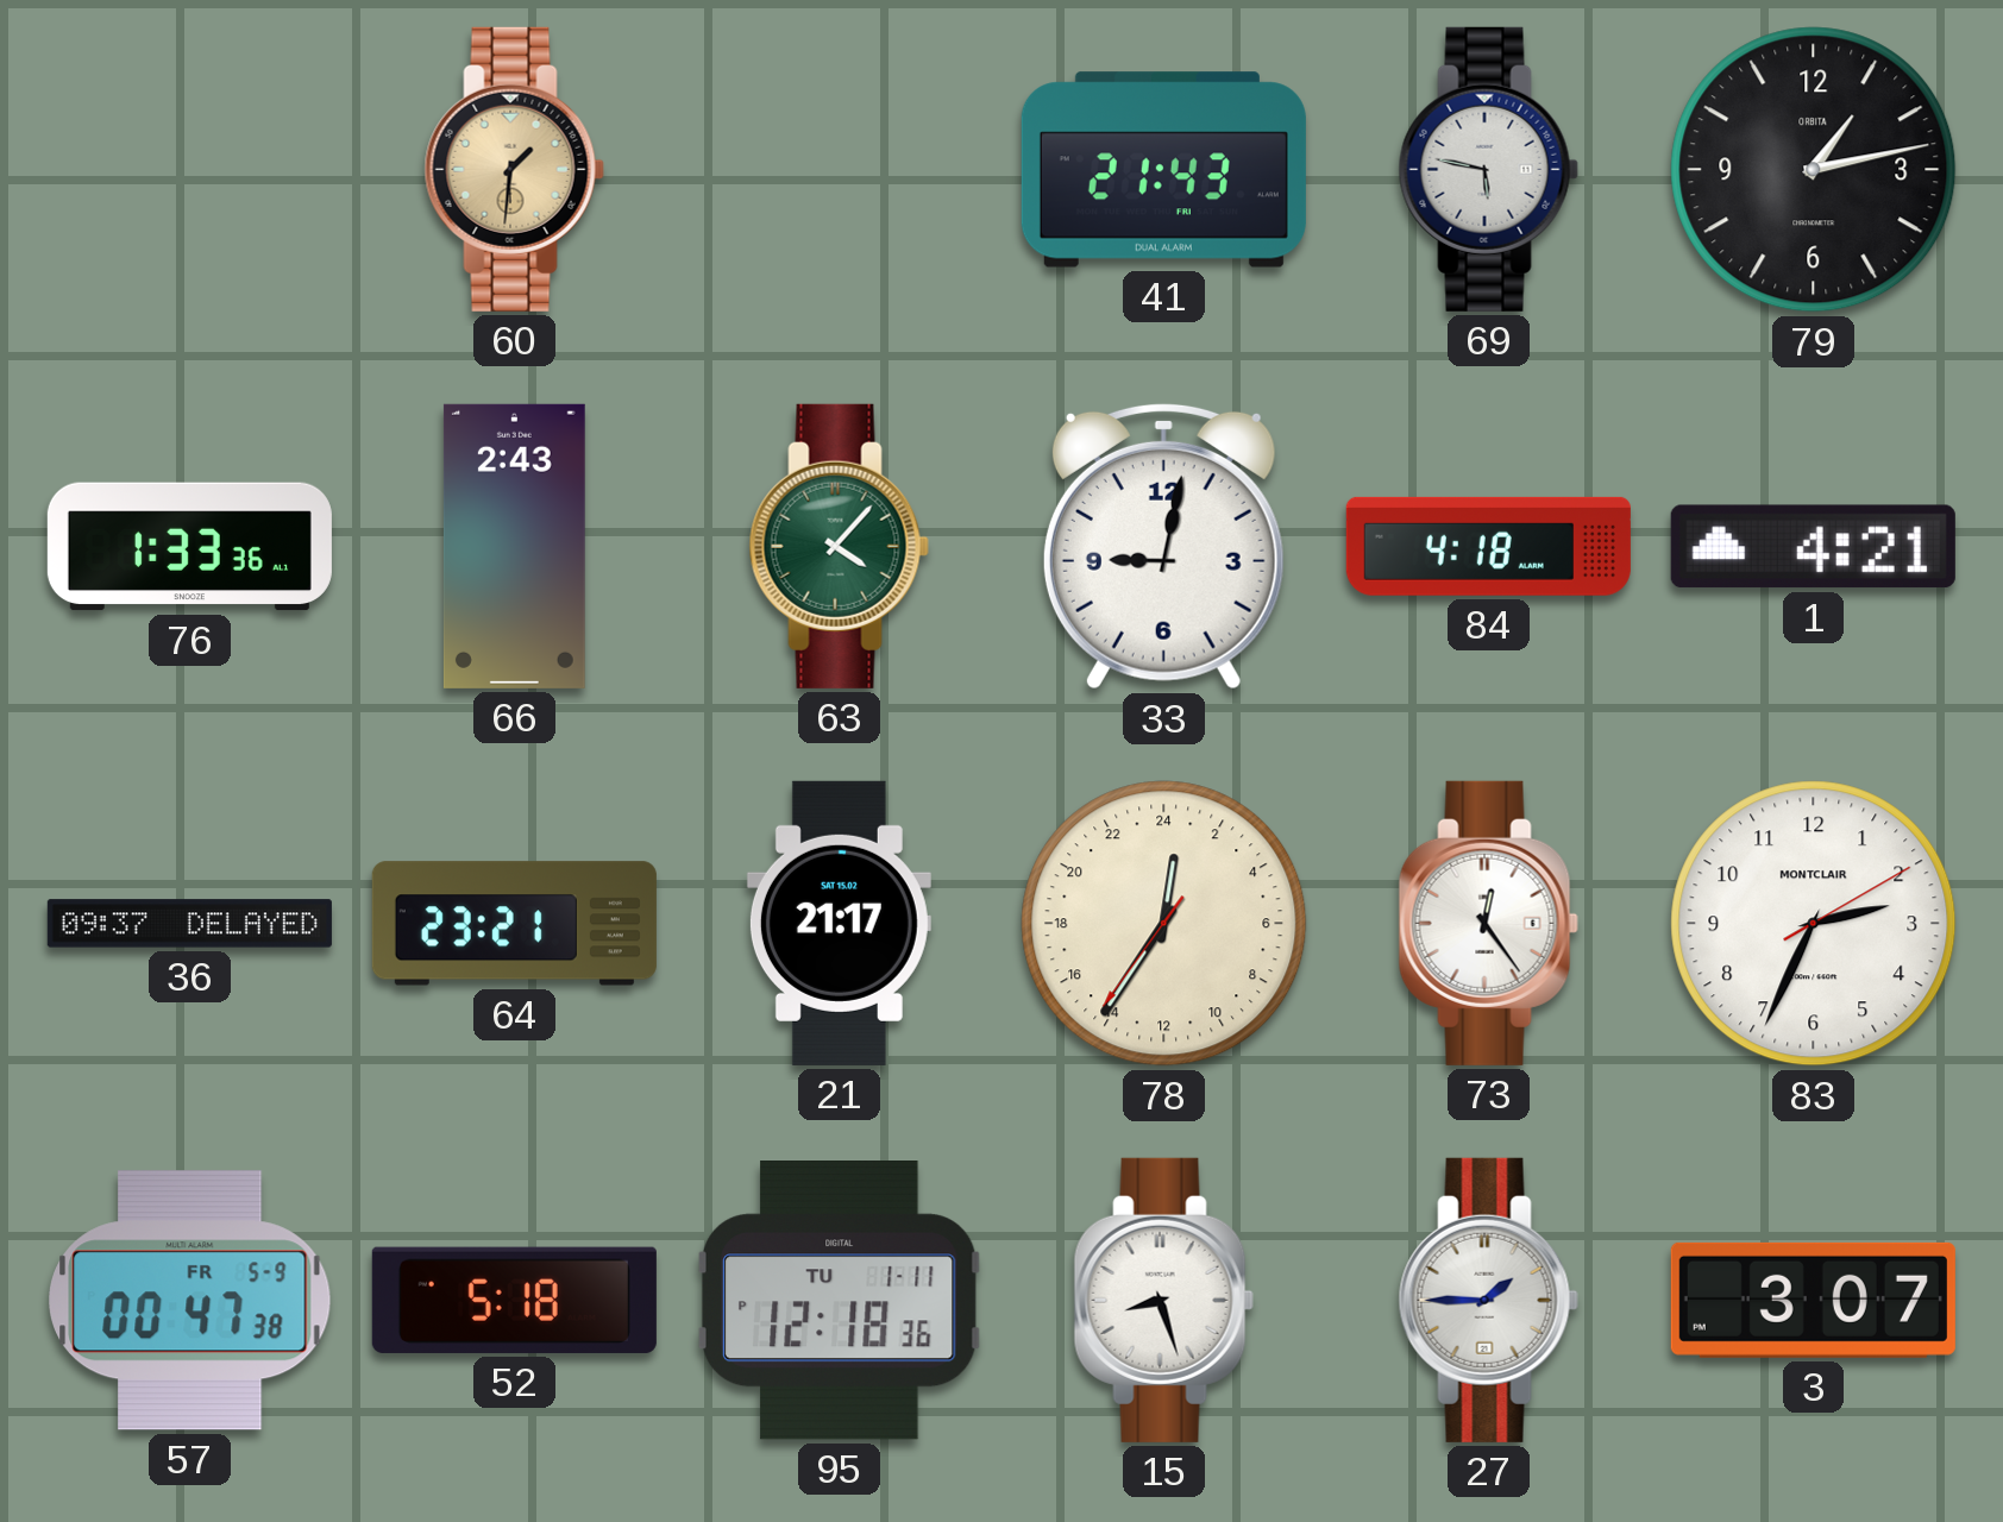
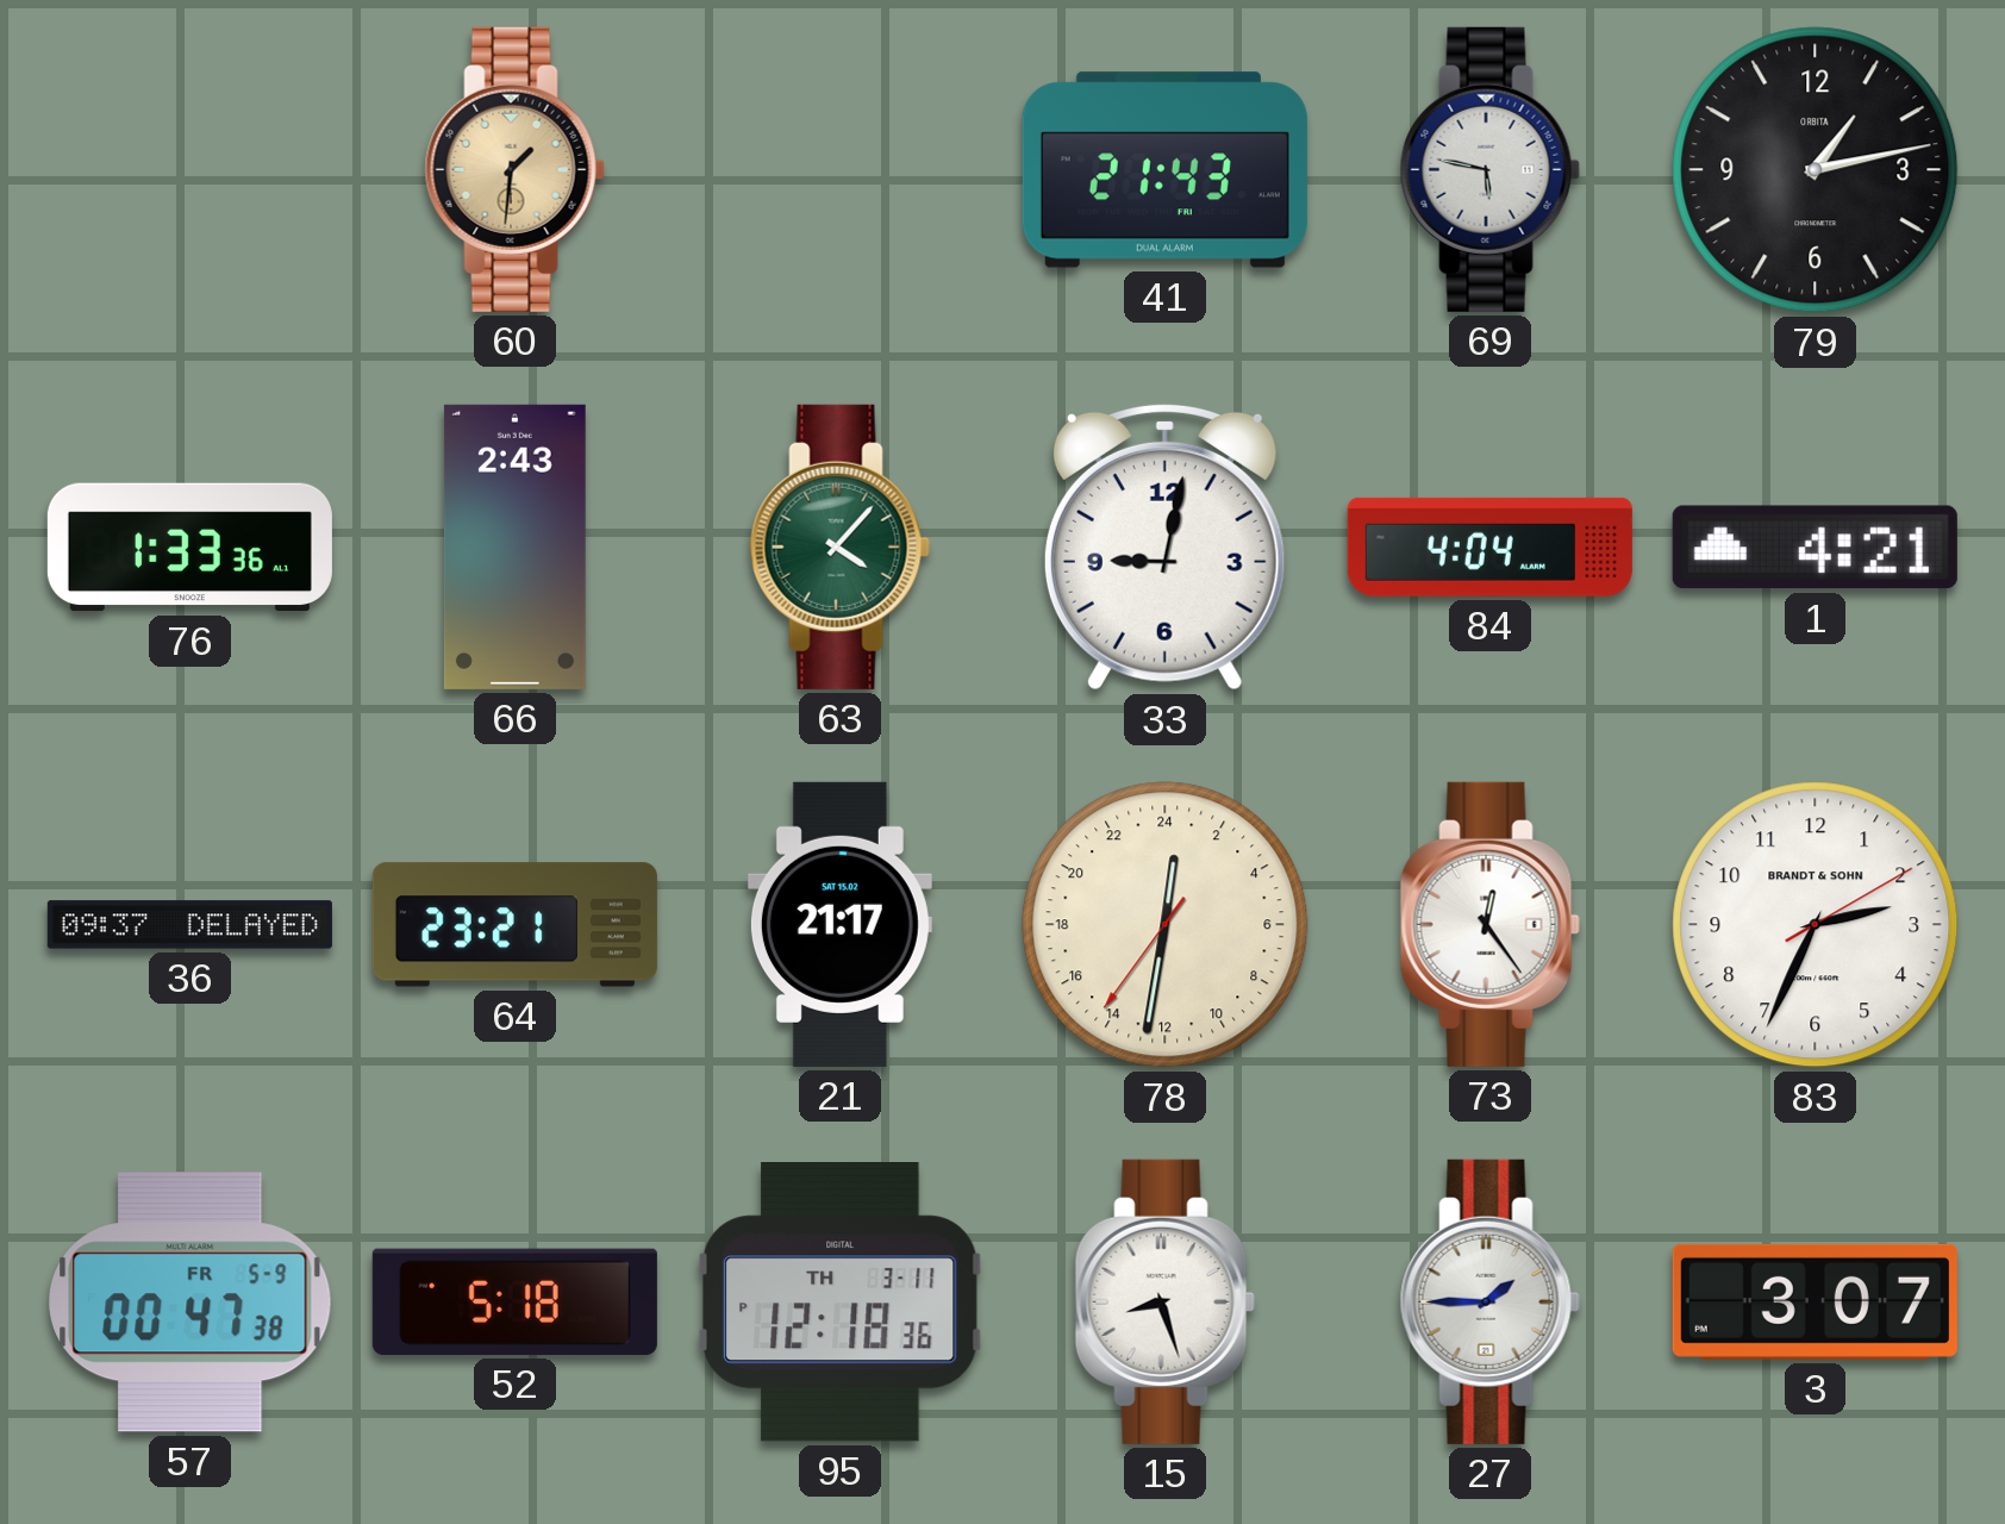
84: 4:18 -> 4:04 (1489, 546)
78: 0:35 -> 0:31 (1166, 925)
83 brand: MONTCLAIR -> BRANDT & SOHN (1816, 925)
95 date: TU 1-11 -> TH 3-11 (839, 1303)
